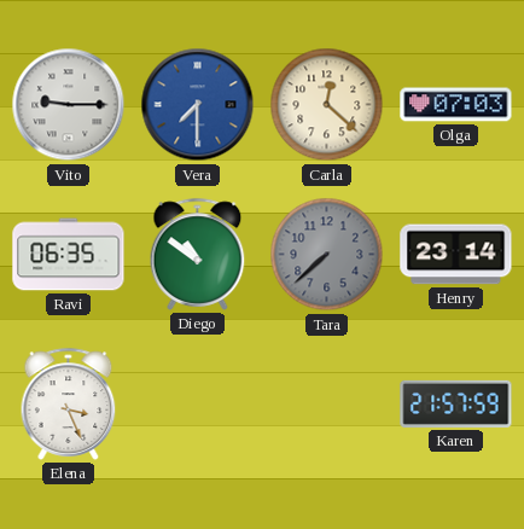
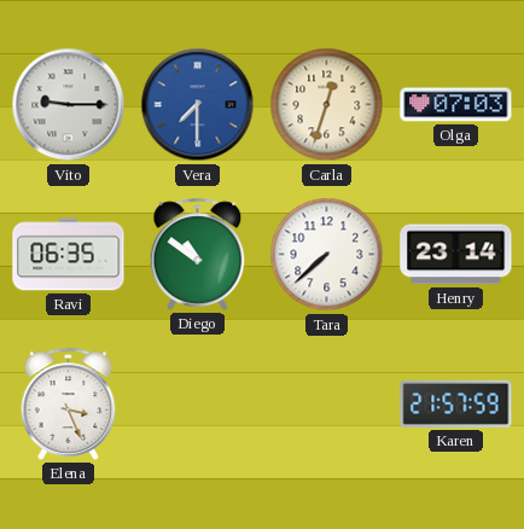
Carla: 12:22 -> 12:33 (327, 105)
Tara dial: grey -> white (327, 255)
